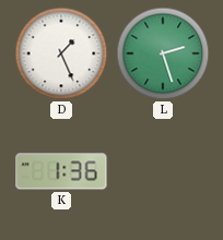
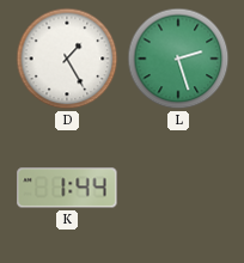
D: 1:26 -> 1:25 (67, 59)
K: 1:36 -> 1:44 (67, 188)
